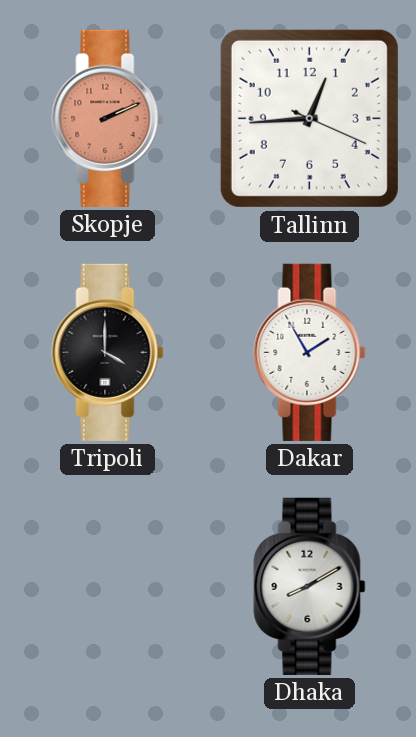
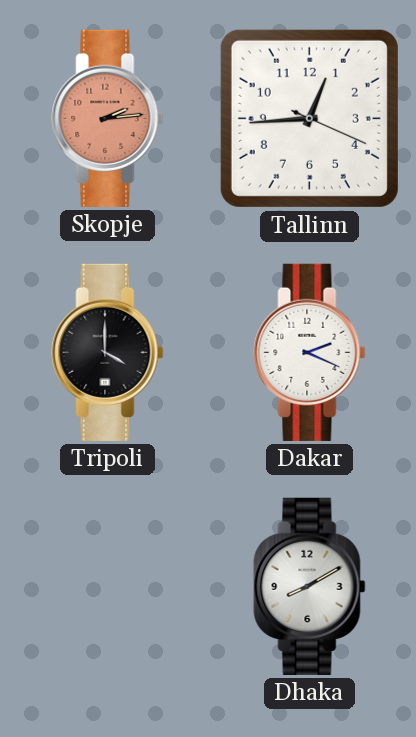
Skopje: 2:11 -> 2:14 (108, 118)
Dakar: 1:55 -> 2:19 (310, 352)
